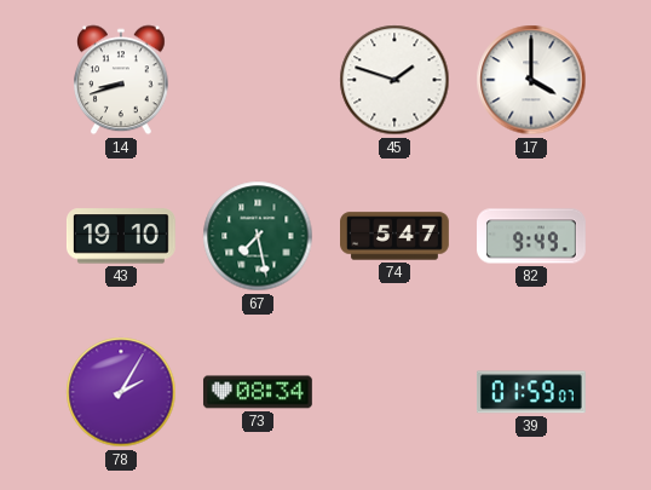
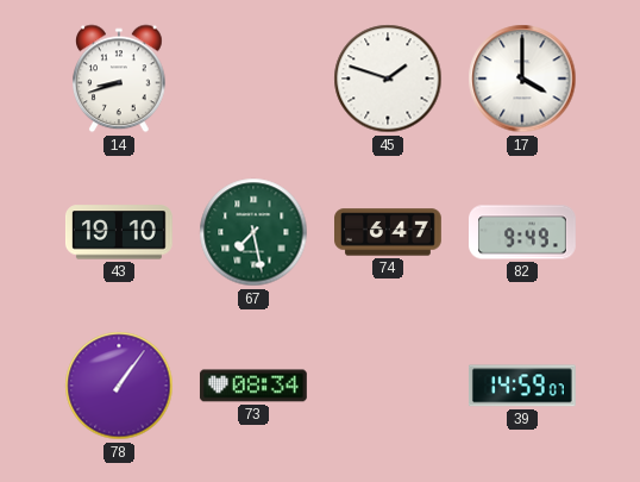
74: 5:47 -> 6:47 (389, 232)
78: 2:05 -> 1:06 (119, 386)
39: 01:59 -> 14:59 (522, 386)
